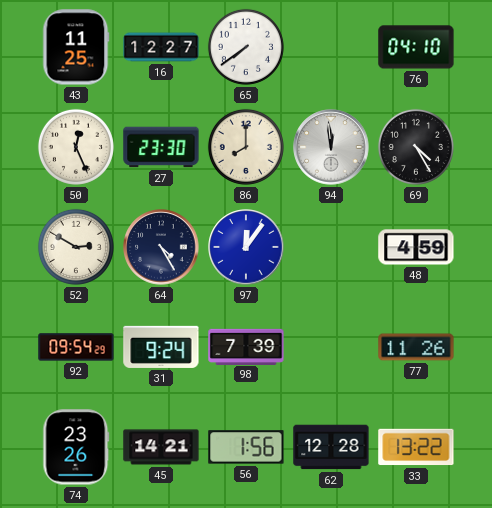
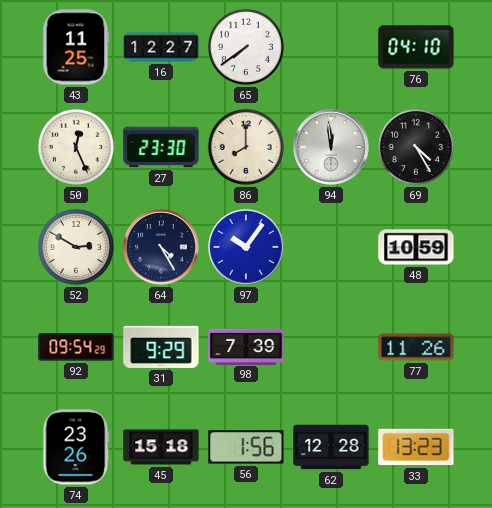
97: 12:06 -> 10:06 (246, 247)
48: 4:59 -> 10:59 (416, 247)
31: 9:24 -> 9:29 (161, 347)
45: 14:21 -> 15:18 (161, 447)
33: 13:22 -> 13:23 (416, 447)
